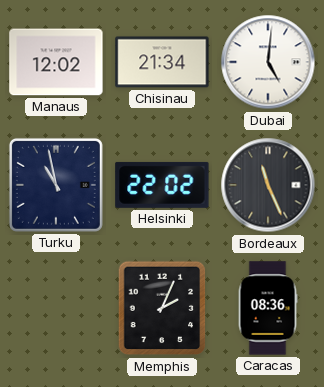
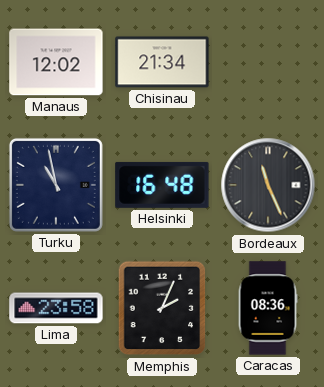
Dubai: 5:01 -> none (268, 62)
Helsinki: 22:02 -> 16:48 (162, 185)
Lima: none -> 23:58 (56, 308)
